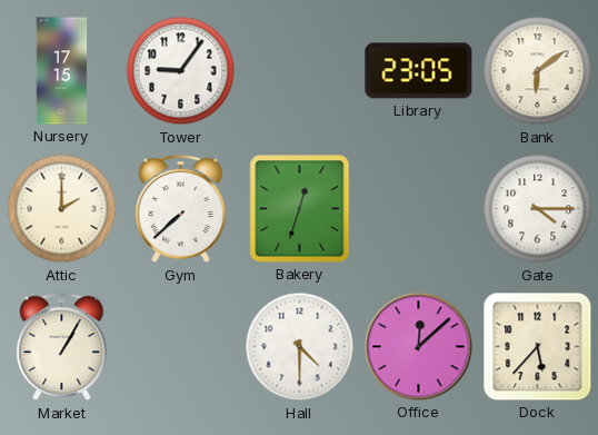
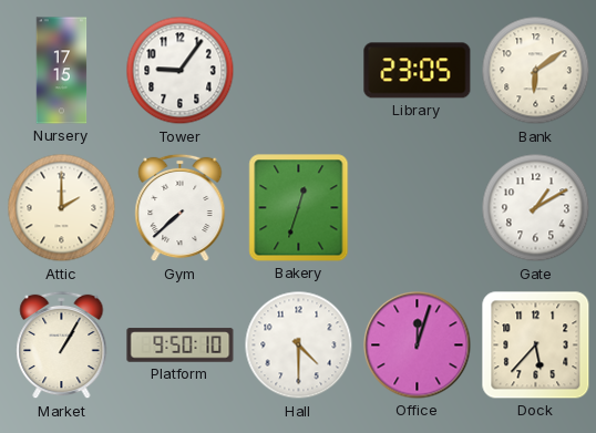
Gate: 4:15 -> 1:10 (536, 208)
Platform: none -> 9:50 (181, 346)
Office: 12:08 -> 12:03 (418, 346)
